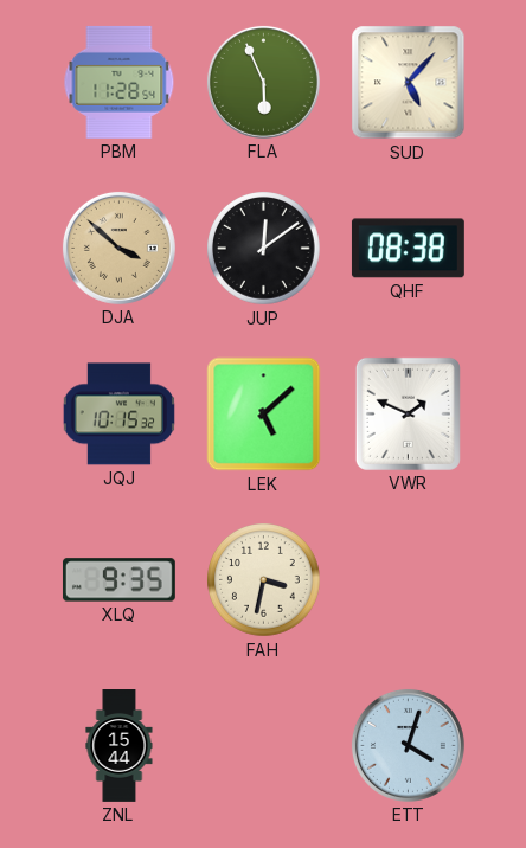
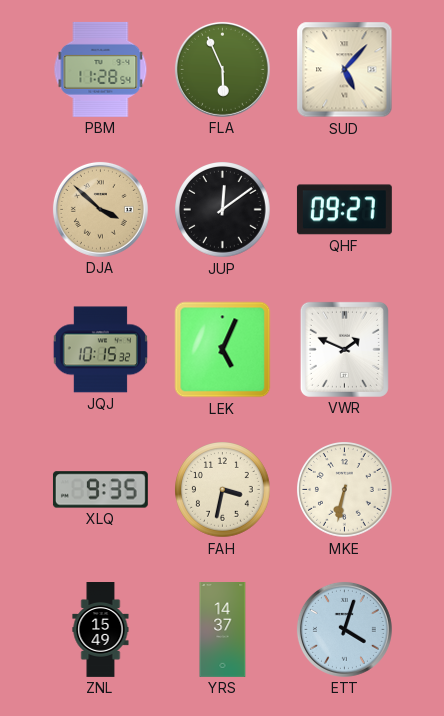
QHF: 08:38 -> 09:27 (344, 210)
LEK: 5:08 -> 5:04 (223, 350)
MKE: none -> 6:32 (345, 490)
ZNL: 15:44 -> 15:49 (101, 630)
YRS: none -> 14:37 (223, 630)
